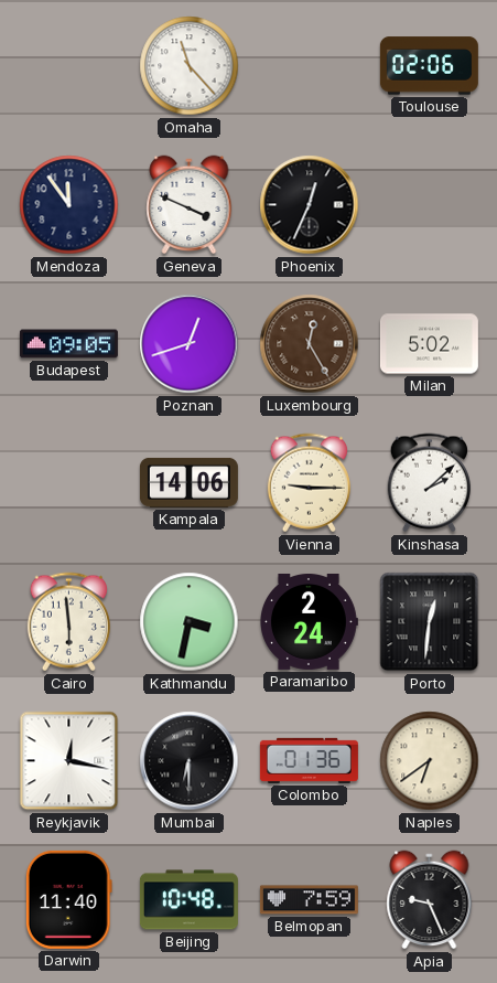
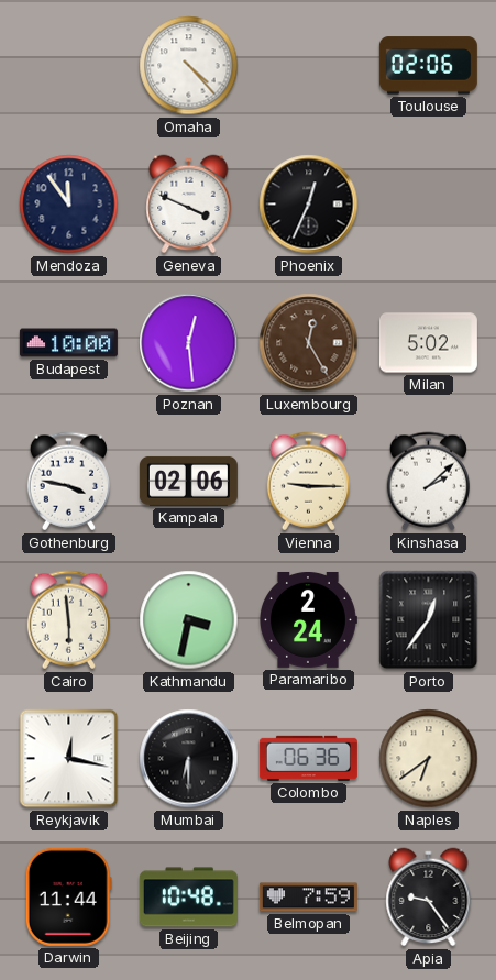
Omaha: 11:23 -> 4:23 (189, 66)
Budapest: 09:05 -> 10:00 (68, 343)
Poznan: 12:42 -> 12:29 (189, 343)
Gothenburg: none -> 3:47 (68, 482)
Kampala: 14:06 -> 02:06 (188, 481)
Porto: 12:31 -> 12:36 (429, 620)
Colombo: 01:36 -> 06:36 (308, 758)
Darwin: 11:40 -> 11:44 (68, 896)
Apia: 9:26 -> 9:24 (429, 898)
